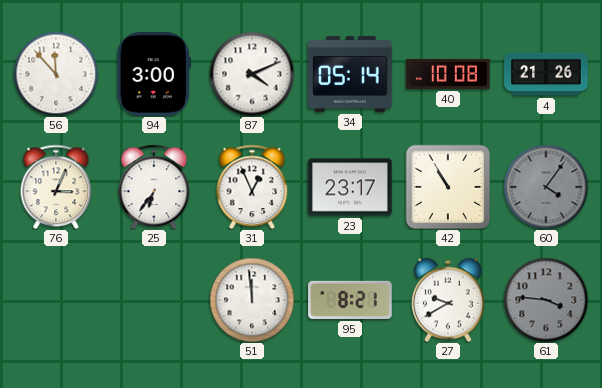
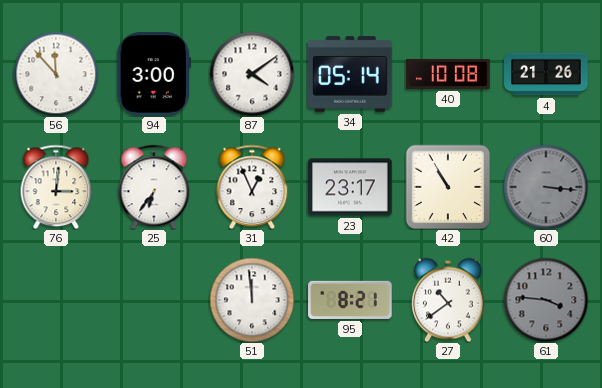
87: 4:11 -> 4:09 (252, 74)
76: 3:04 -> 3:01 (56, 187)
60: 4:06 -> 3:16 (546, 187)
27: 9:40 -> 10:39 (448, 300)
